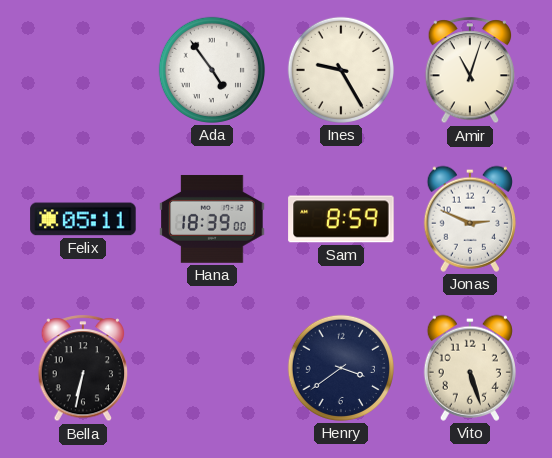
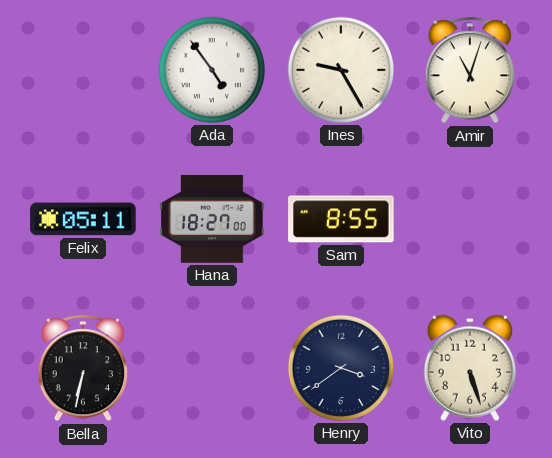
Hana: 18:39 -> 18:27 (212, 219)
Sam: 8:59 -> 8:55 (341, 219)
Jonas: 2:49 -> none (470, 219)
